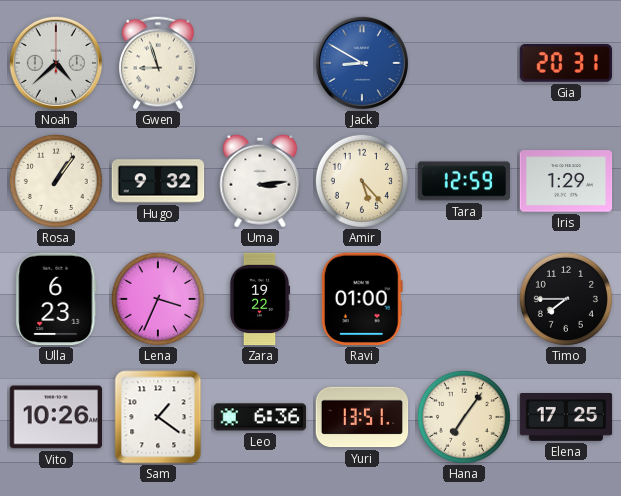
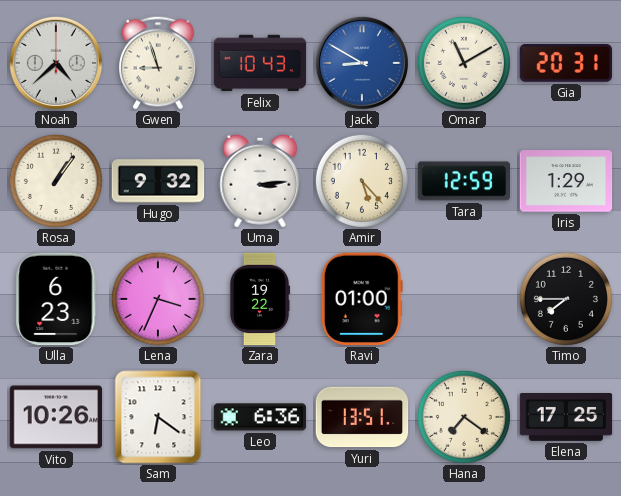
Felix: none -> 10:43 (260, 63)
Omar: none -> 11:10 (464, 63)
Sam: 1:21 -> 6:21 (158, 417)
Hana: 7:06 -> 7:21 (464, 417)
